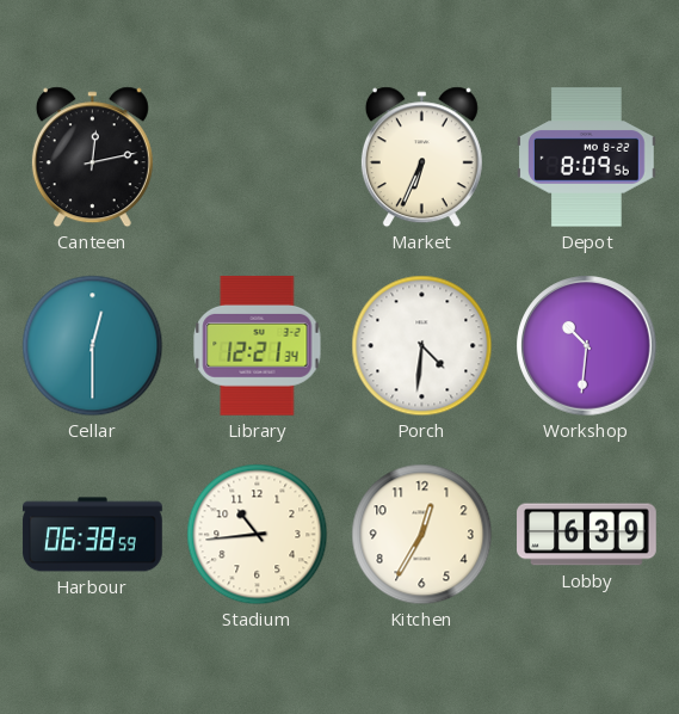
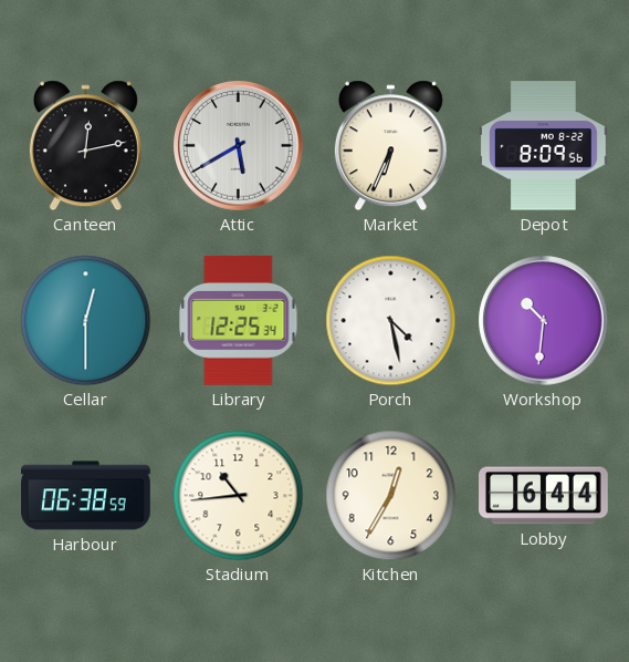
Attic: none -> 5:40 (239, 146)
Library: 12:21 -> 12:25 (239, 320)
Porch: 4:31 -> 4:28 (391, 321)
Lobby: 6:39 -> 6:44 (544, 496)
